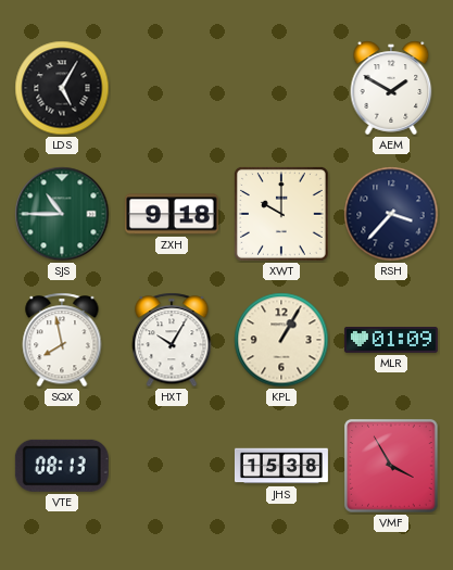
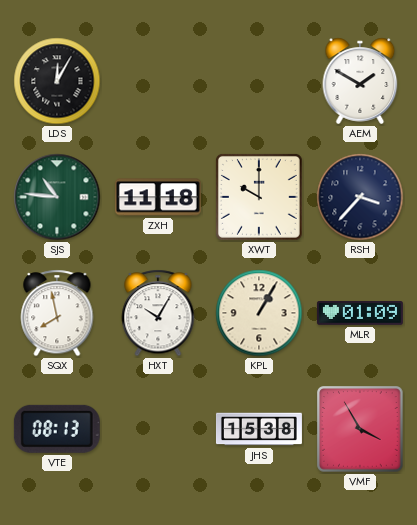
LDS: 5:05 -> 12:05 (57, 81)
SJS: 10:45 -> 10:46 (57, 197)
ZXH: 9:18 -> 11:18 (158, 197)
